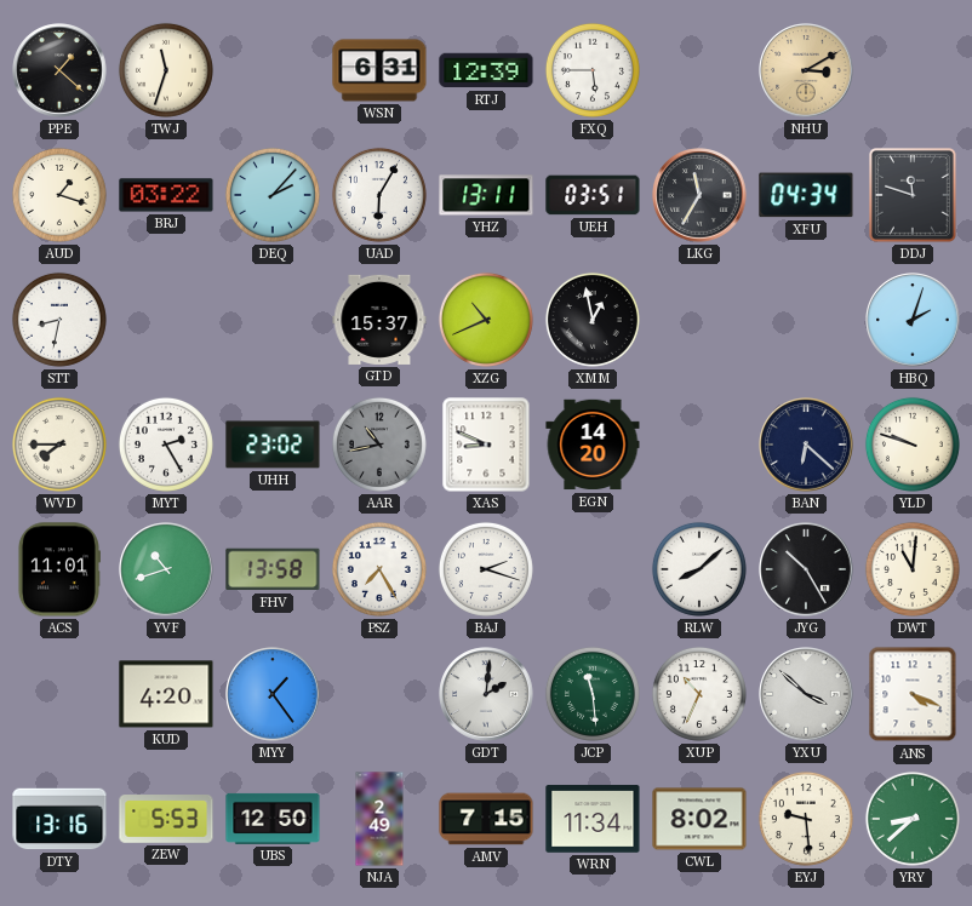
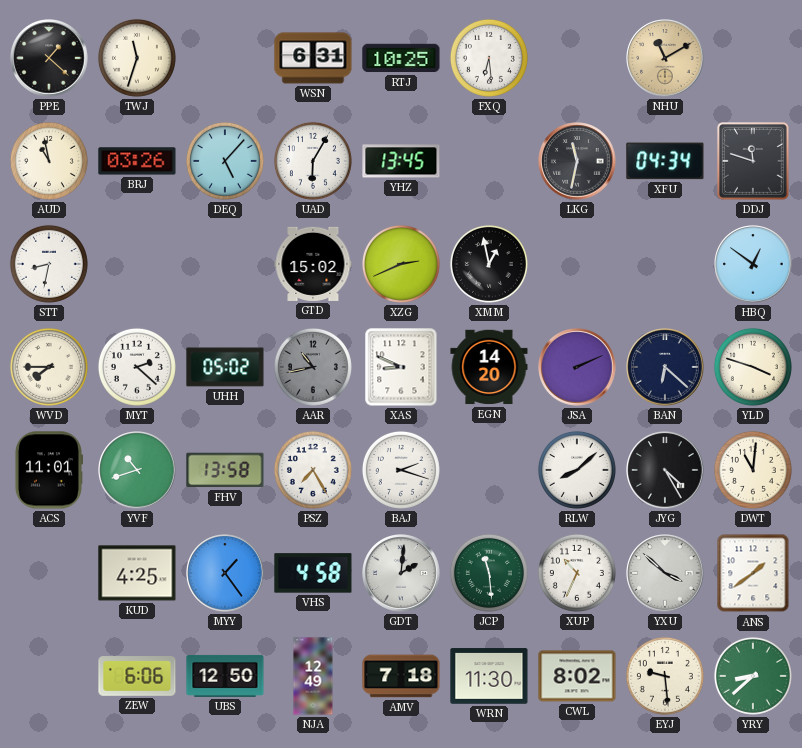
RTJ: 12:39 -> 10:25 (401, 58)
FXQ: 5:45 -> 6:29 (489, 58)
NHU: 3:10 -> 11:10 (665, 58)
AUD: 1:18 -> 10:58 (49, 161)
BRJ: 03:22 -> 03:26 (137, 161)
DEQ: 2:07 -> 5:07 (225, 161)
YHZ: 13:11 -> 13:45 (401, 161)
UEH: 03:51 -> none (593, 195)
LKG: 11:35 -> 11:32 (577, 161)
GTD: 15:37 -> 15:02 (313, 264)
XZG: 10:41 -> 2:41 (401, 264)
HBQ: 2:03 -> 12:51 (753, 264)
MYT: 2:25 -> 2:22 (137, 367)
UHH: 23:02 -> 05:02 (225, 367)
JSA: none -> 2:11 (577, 367)
YLD: 9:48 -> 3:48 (753, 367)
JYG: 10:25 -> 4:25 (665, 470)
KUD: 4:20 -> 4:25 (137, 573)
VHS: none -> 4:58 (313, 573)
ANS: 4:19 -> 1:39 (753, 573)
DTY: 13:16 -> none (59, 819)
ZEW: 5:53 -> 6:06 (137, 676)
NJA: 2:49 -> 12:49 (313, 676)
AMV: 7:15 -> 7:18 (401, 676)
WRN: 11:34 -> 11:30 (489, 676)
